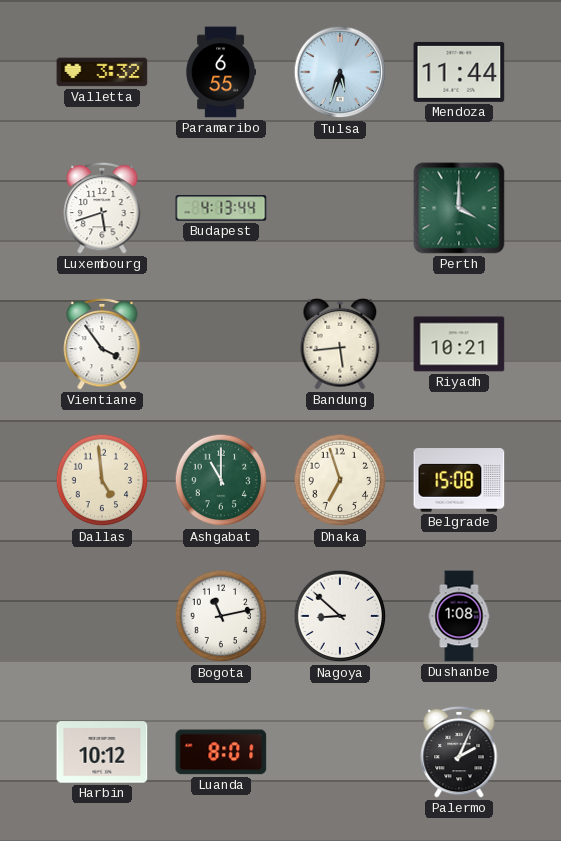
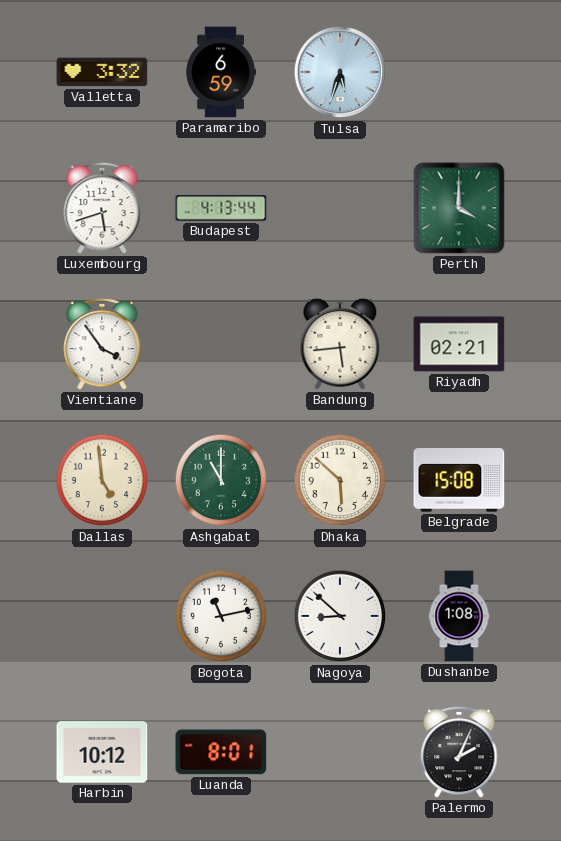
Paramaribo: 6:55 -> 6:59 (220, 72)
Mendoza: 11:44 -> none (459, 72)
Riyadh: 10:21 -> 02:21 (459, 344)
Dhaka: 6:57 -> 5:52 (340, 480)
